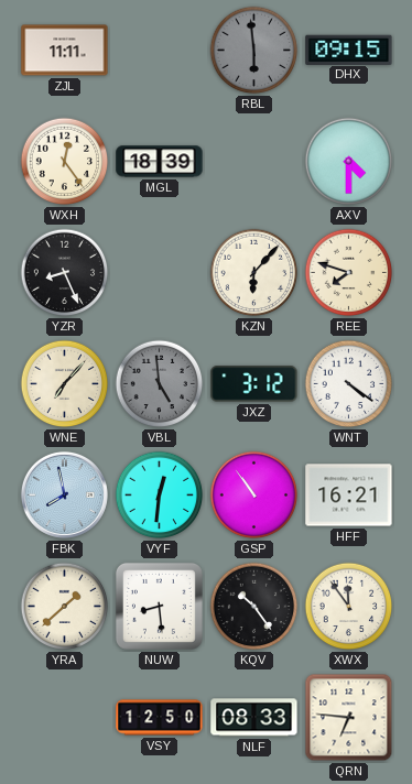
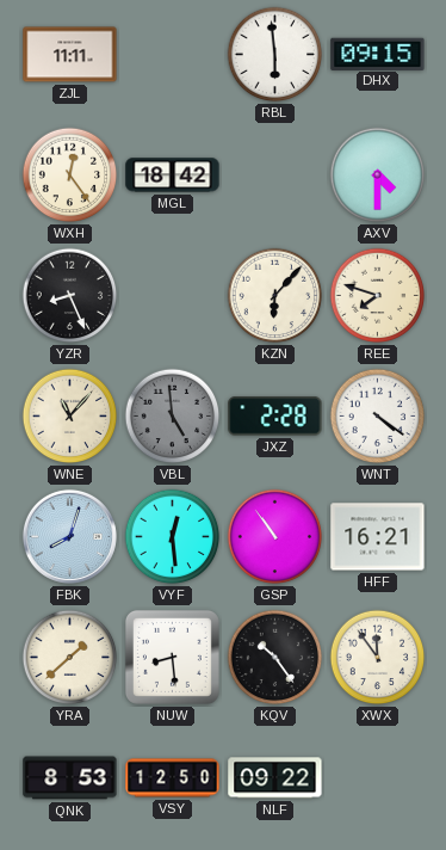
RBL dial: grey -> white (275, 55)
MGL: 18:39 -> 18:42 (173, 175)
WNE: 7:07 -> 11:07 (70, 417)
JXZ: 3:12 -> 2:28 (275, 417)
FBK: 7:58 -> 8:03 (69, 536)
VYF: 12:31 -> 12:29 (173, 537)
QNK: none -> 8:53 (70, 778)
NLF: 08:33 -> 09:22 (275, 778)
QRN: 6:46 -> none (349, 718)
